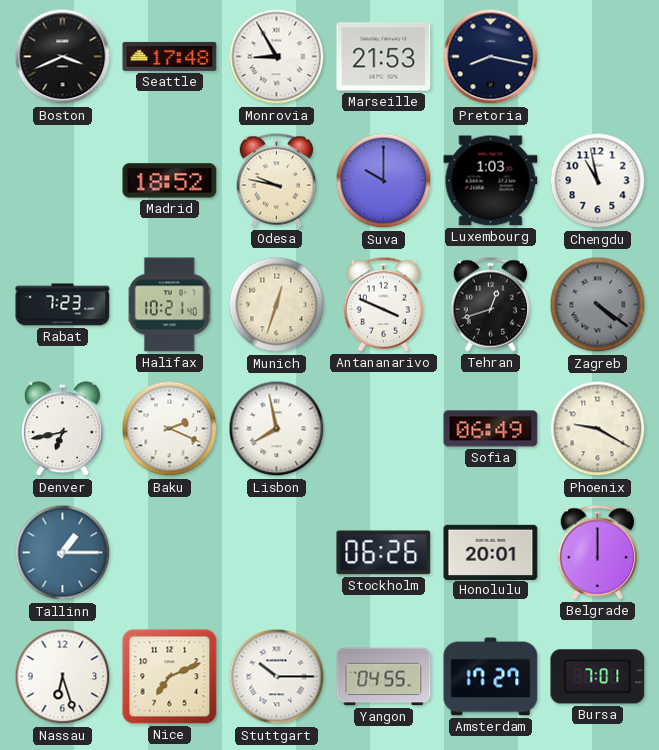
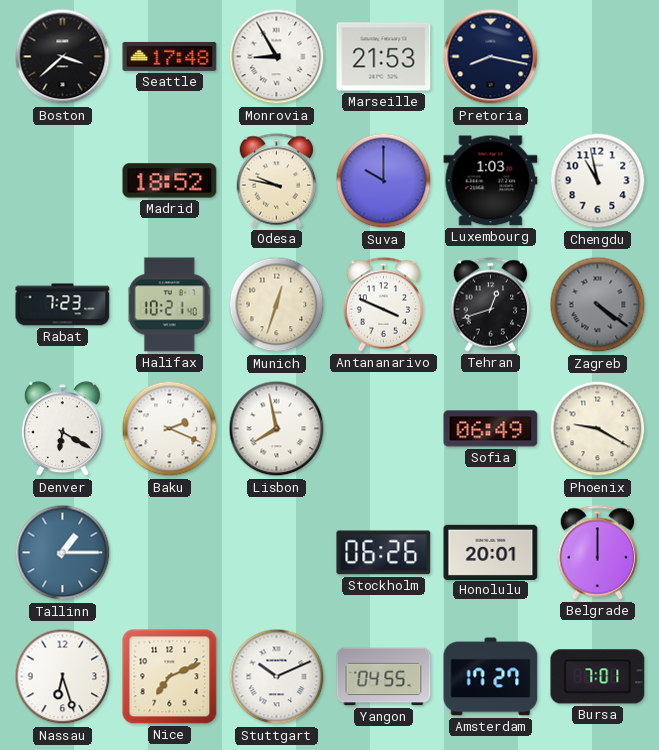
Boston: 3:41 -> 3:38 (63, 57)
Denver: 6:43 -> 6:20 (62, 429)
Stuttgart: 10:15 -> 10:11 (277, 677)
